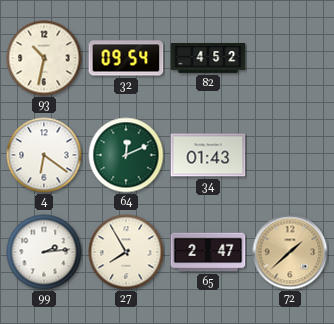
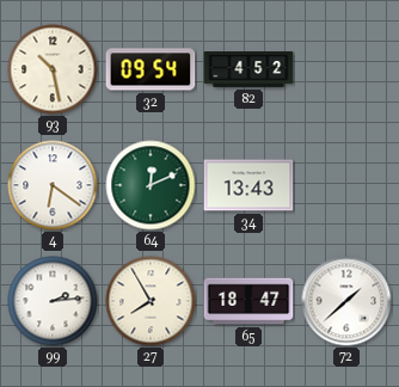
93: 10:32 -> 10:28 (53, 69)
34: 01:43 -> 13:43 (248, 185)
65: 2:47 -> 18:47 (248, 301)
72 dial: champagne -> white (346, 301)
